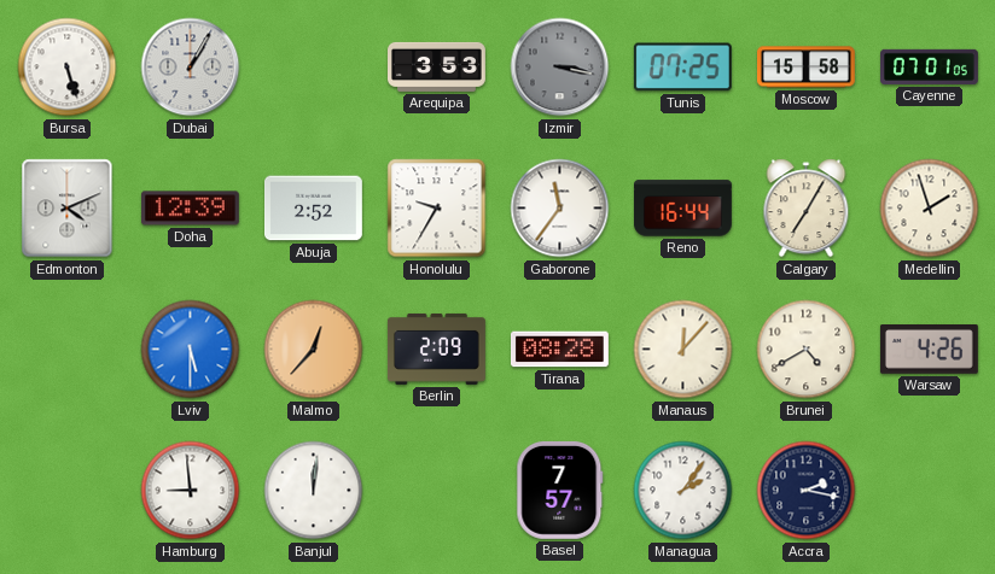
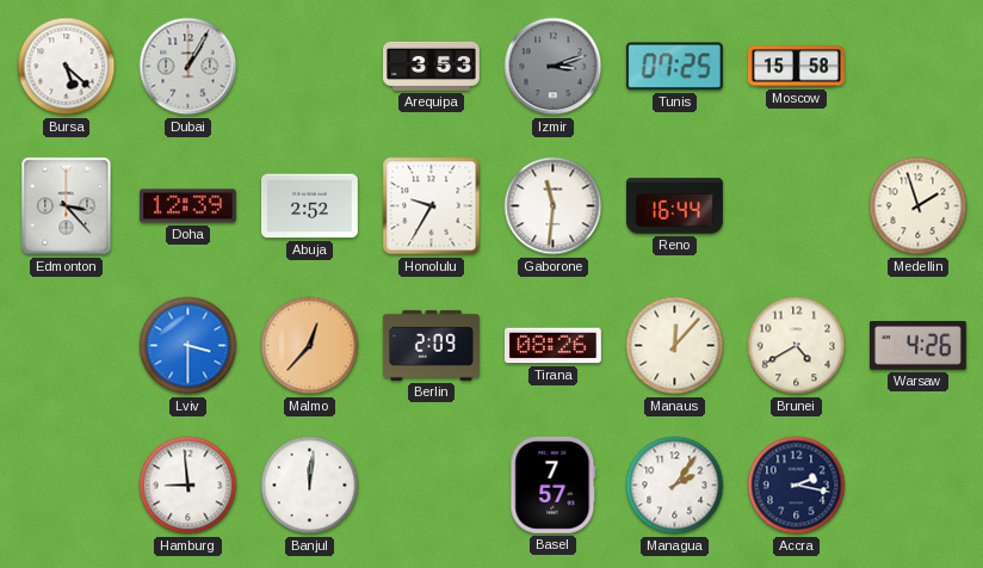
Bursa: 5:27 -> 5:22 (67, 67)
Izmir: 3:17 -> 3:12 (554, 67)
Cayenne: 07:01 -> none (930, 66)
Edmonton: 4:11 -> 3:23 (67, 206)
Gaborone: 11:36 -> 11:31 (554, 206)
Calgary: 7:05 -> none (807, 209)
Lviv: 5:30 -> 3:30 (188, 346)
Tirana: 08:28 -> 08:26 (552, 346)
